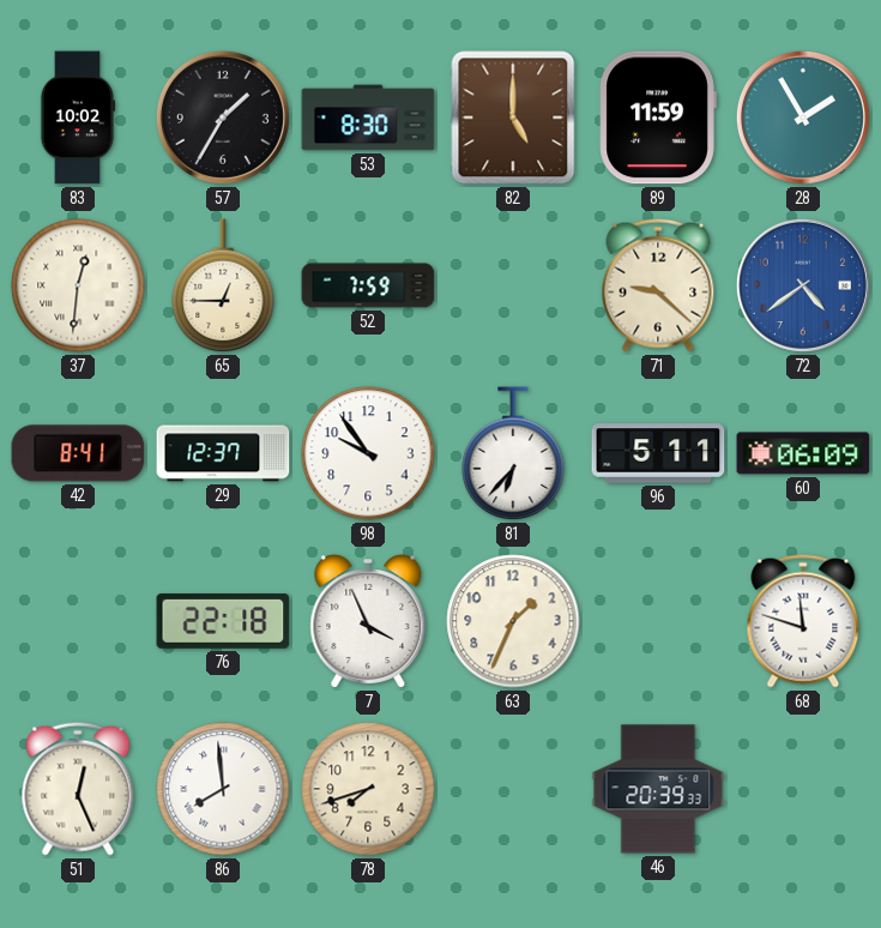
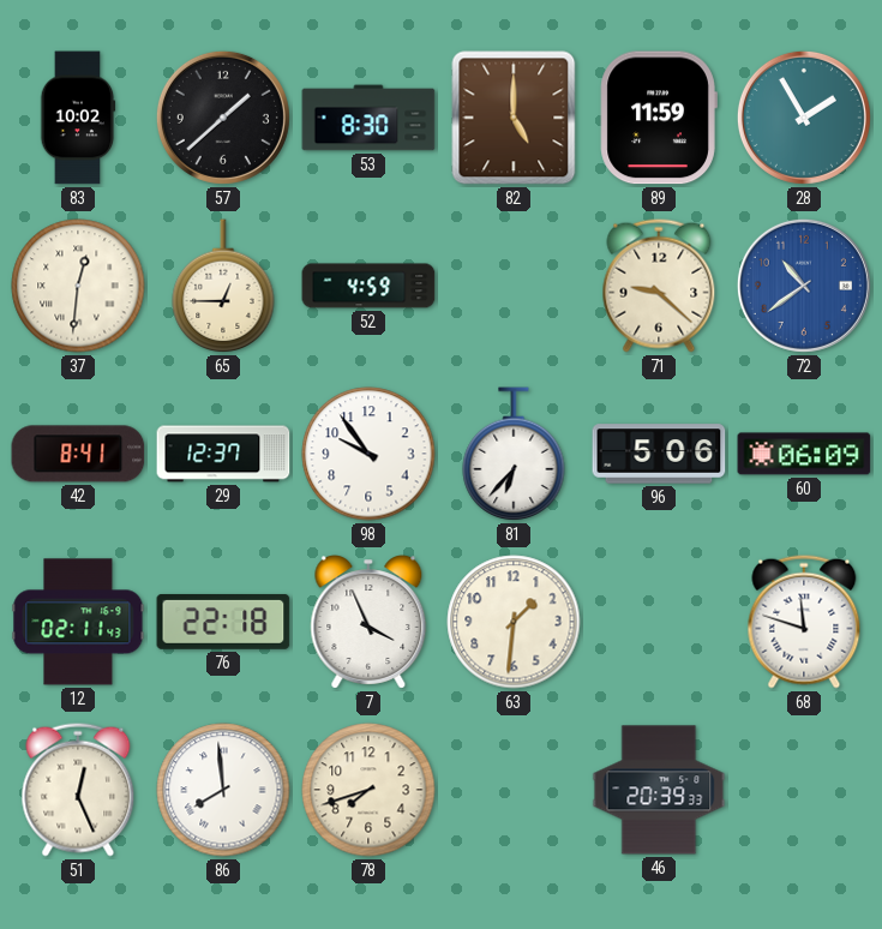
57: 1:35 -> 1:38 (223, 118)
52: 7:59 -> 4:59 (368, 286)
72: 4:39 -> 10:39 (804, 286)
96: 5:11 -> 5:06 (659, 454)
12: none -> 02:11 (78, 622)
63: 1:34 -> 1:31 (514, 622)
